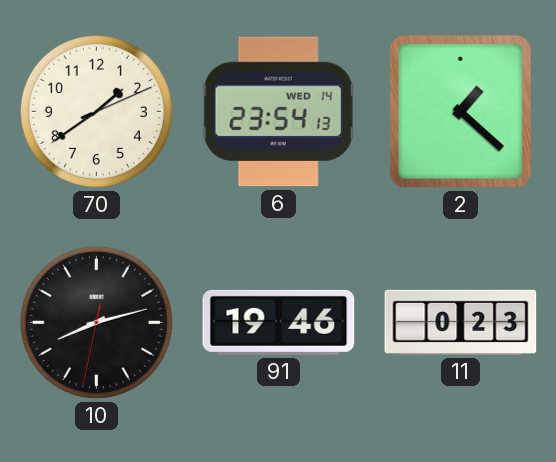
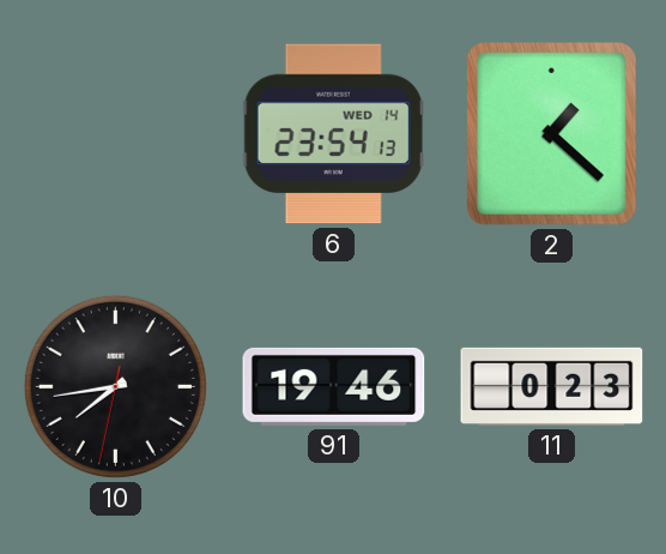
70: 1:39 -> none (96, 111)
10: 8:12 -> 7:43 (115, 386)
